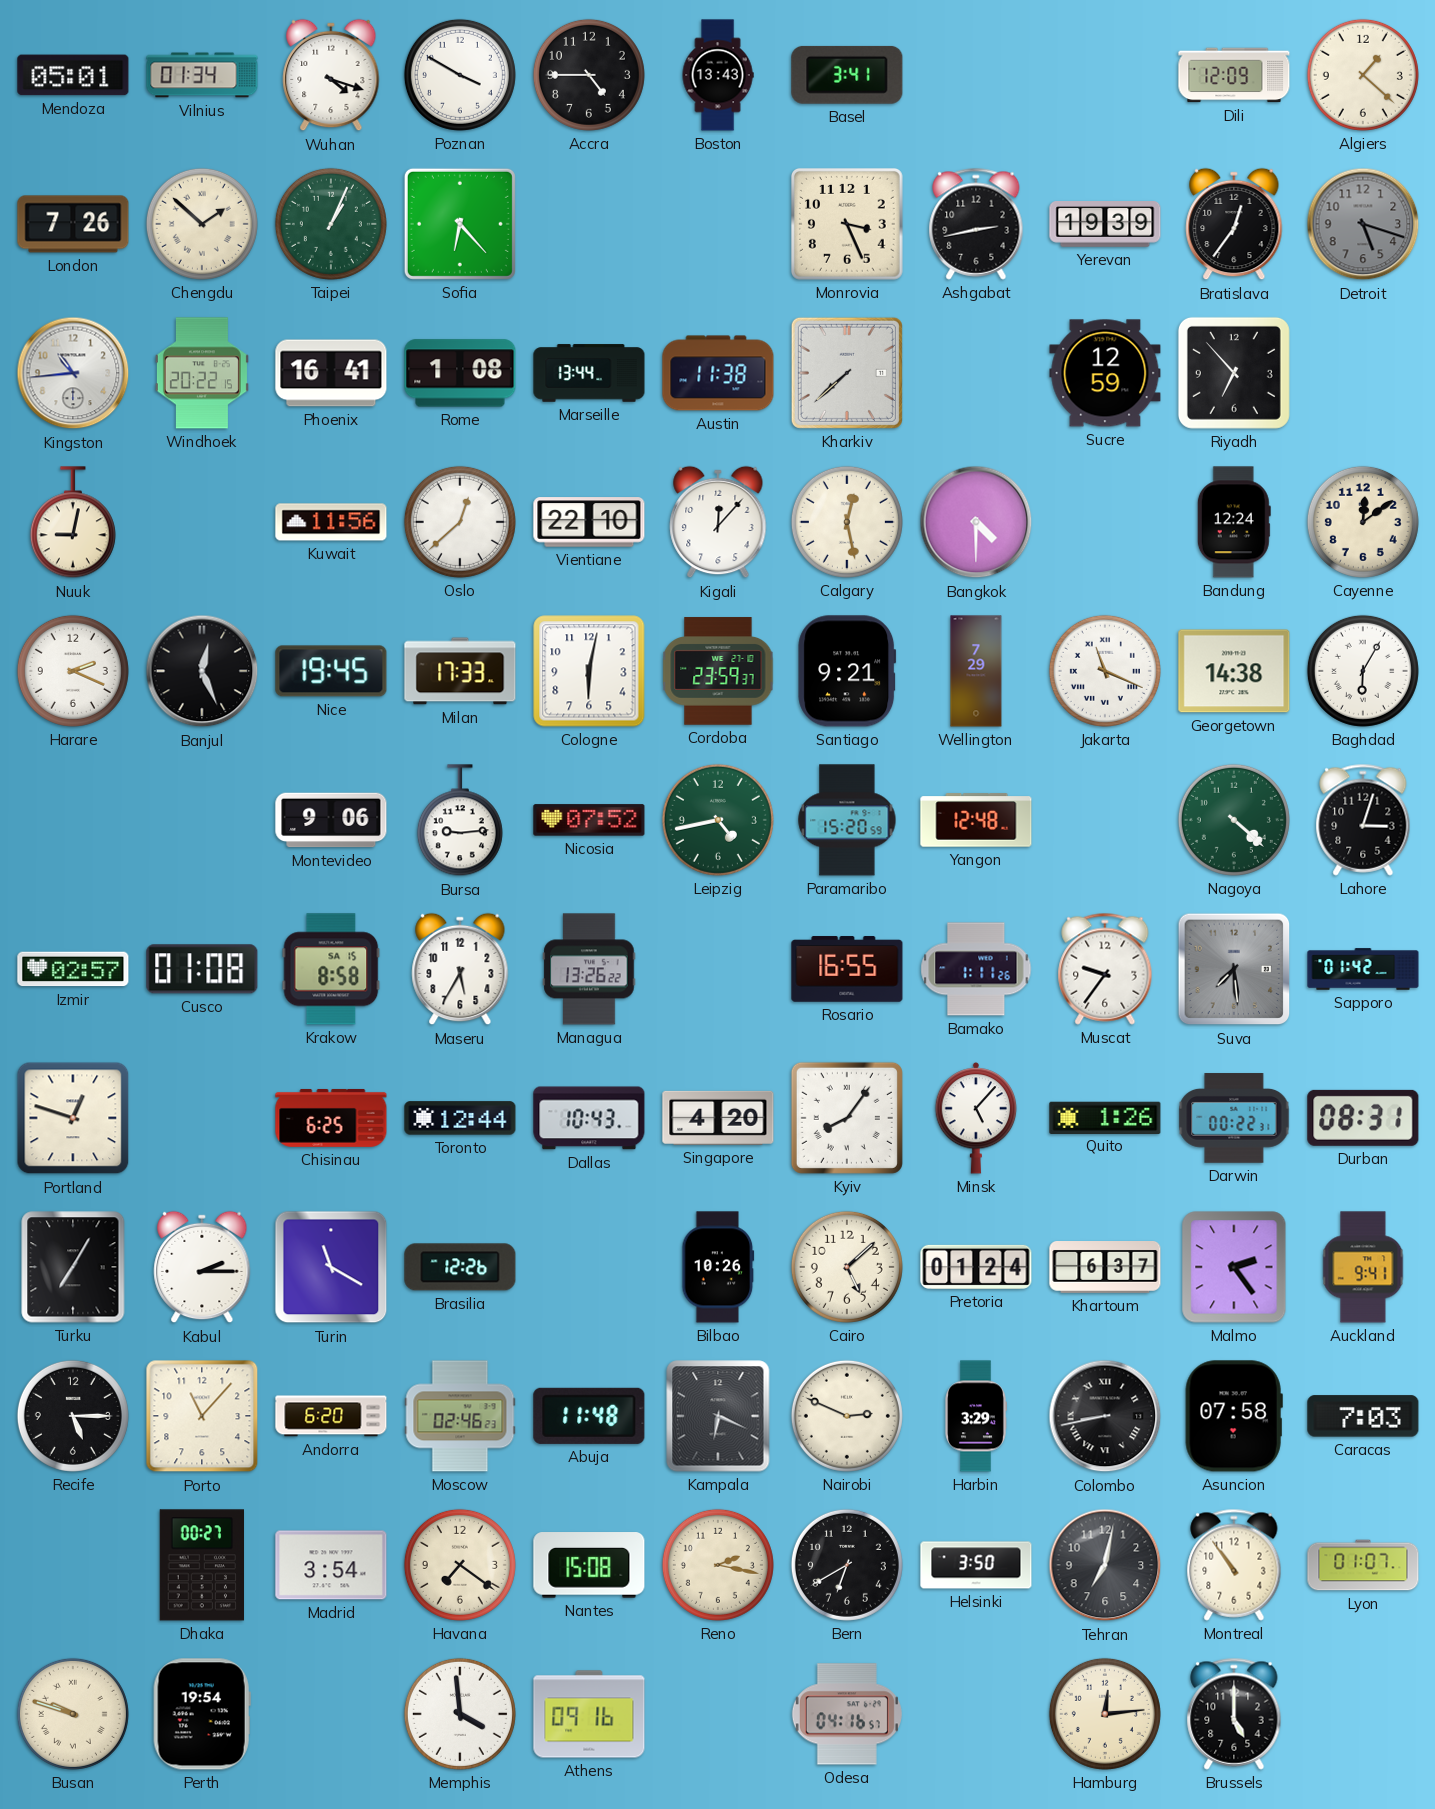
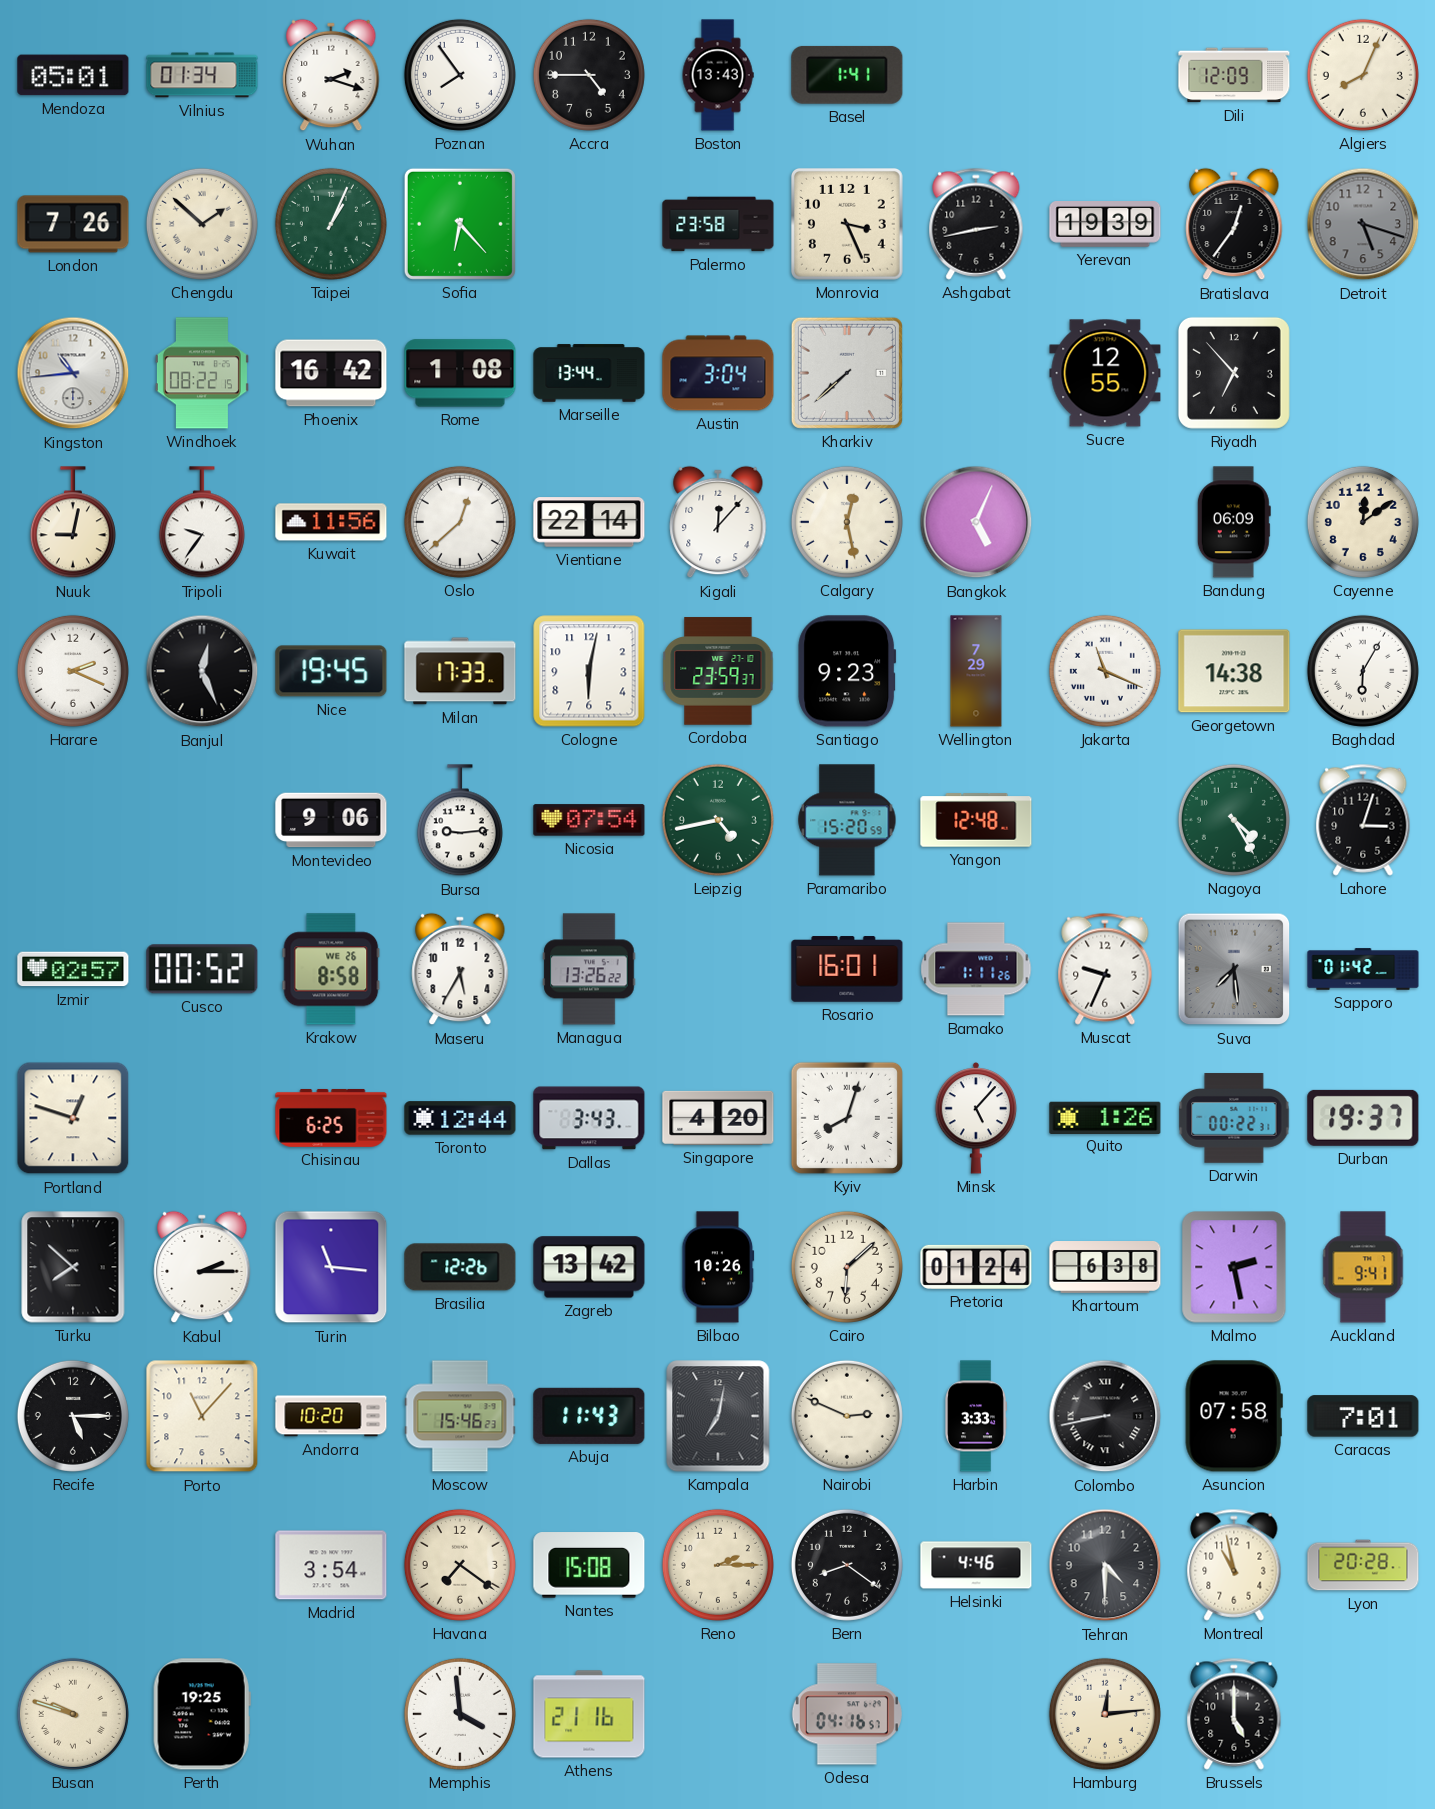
Wuhan: 4:18 -> 2:18 (331, 75)
Poznan: 3:50 -> 7:54 (460, 75)
Basel: 3:41 -> 1:41 (847, 75)
Algiers: 1:22 -> 8:04 (1363, 75)
Palermo: none -> 23:58 (718, 224)
Windhoek: 20:22 -> 08:22 (202, 373)
Phoenix: 16:41 -> 16:42 (331, 373)
Austin: 11:38 -> 3:04 (718, 373)
Sucre: 12:59 -> 12:55 (1105, 373)
Tripoli: none -> 9:36 (202, 523)
Vientiane: 22:10 -> 22:14 (589, 522)
Bangkok: 4:30 -> 5:04 (976, 522)
Bandung: 12:24 -> 06:09 (1234, 522)
Santiago: 9:21 -> 9:23 (847, 671)
Nicosia: 07:52 -> 07:54 (589, 820)
Nagoya: 4:22 -> 4:25 (1234, 820)
Cusco: 01:08 -> 00:52 (202, 969)
Krakow date: SA 15 -> WE 26 (331, 969)
Rosario: 16:55 -> 16:01 (847, 969)
Muscat: 9:36 -> 9:34 (1105, 969)
Dallas: 10:43 -> 3:43 (589, 1118)
Kyiv: 8:06 -> 8:03 (847, 1118)
Durban: 08:31 -> 19:37 (1363, 1118)
Turku: 7:05 -> 7:52 (73, 1267)
Turin: 11:20 -> 11:16 (331, 1267)
Zagreb: none -> 13:42 (589, 1267)
Cairo: 5:08 -> 6:08 (847, 1267)
Khartoum: 6:37 -> 6:38 (1105, 1268)
Malmo: 2:24 -> 2:28 (1234, 1267)
Andorra: 6:20 -> 10:20 (331, 1416)
Moscow: 02:46 -> 15:46 (460, 1416)
Abuja: 11:48 -> 11:43 (589, 1416)
Kampala: 6:19 -> 7:02 (718, 1416)
Harbin: 3:29 -> 3:33 (976, 1416)
Caracas: 7:03 -> 7:01 (1363, 1416)
Dhaka: 00:27 -> none (201, 1565)
Reno: 2:17 -> 2:15 (718, 1565)
Bern: 6:40 -> 8:21 (847, 1565)
Helsinki: 3:50 -> 4:46 (976, 1565)
Tehran: 7:02 -> 4:30 (1105, 1565)
Montreal: 10:54 -> 10:58 (1234, 1565)
Lyon: 01:07 -> 20:28 (1363, 1565)
Perth: 19:54 -> 19:25 (202, 1714)
Athens: 09:16 -> 21:16 (589, 1714)
